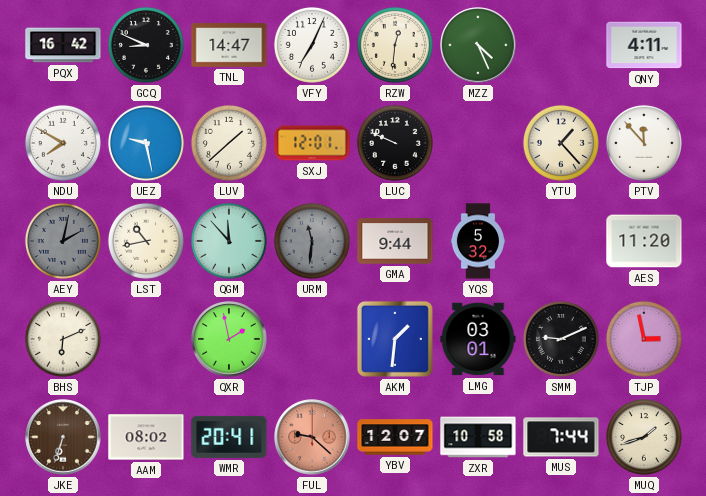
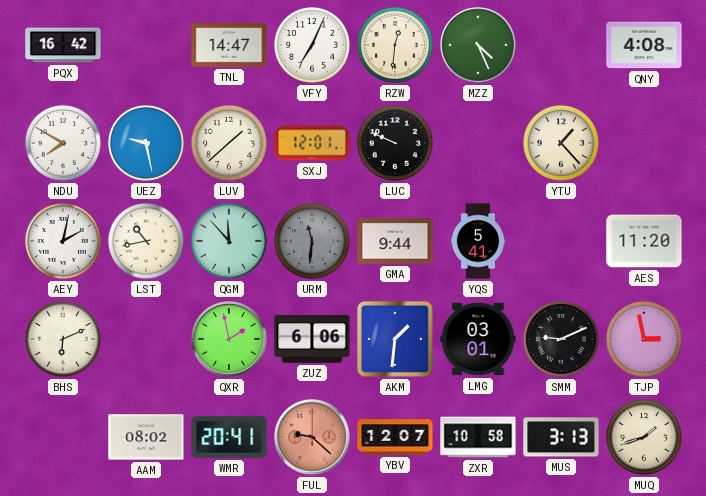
GCQ: 8:49 -> none (146, 45)
QNY: 4:11 -> 4:08 (644, 45)
PTV: 11:53 -> none (644, 143)
AEY dial: grey -> white (63, 241)
YQS: 5:32 -> 5:41 (478, 241)
ZUZ: none -> 6:06 (312, 339)
JKE: 6:33 -> none (63, 437)
MUS: 7:44 -> 3:13 (561, 437)
